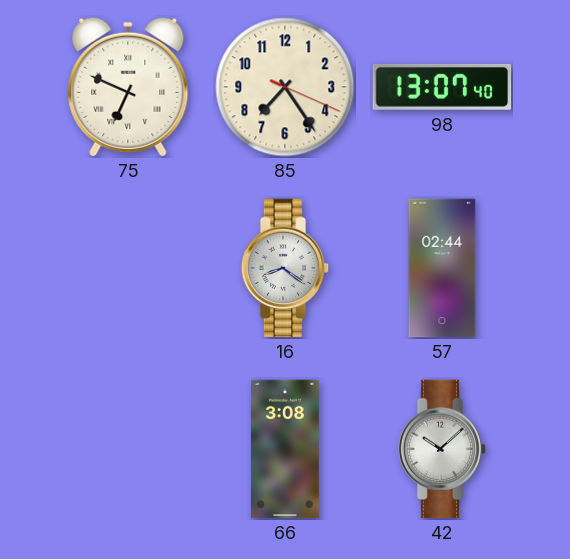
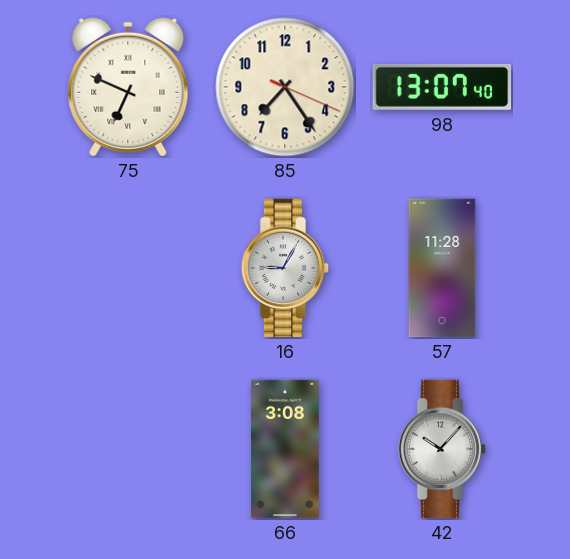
16: 8:21 -> 9:05 (285, 268)
57: 02:44 -> 11:28 (442, 268)
42: 10:08 -> 10:07 (442, 449)
